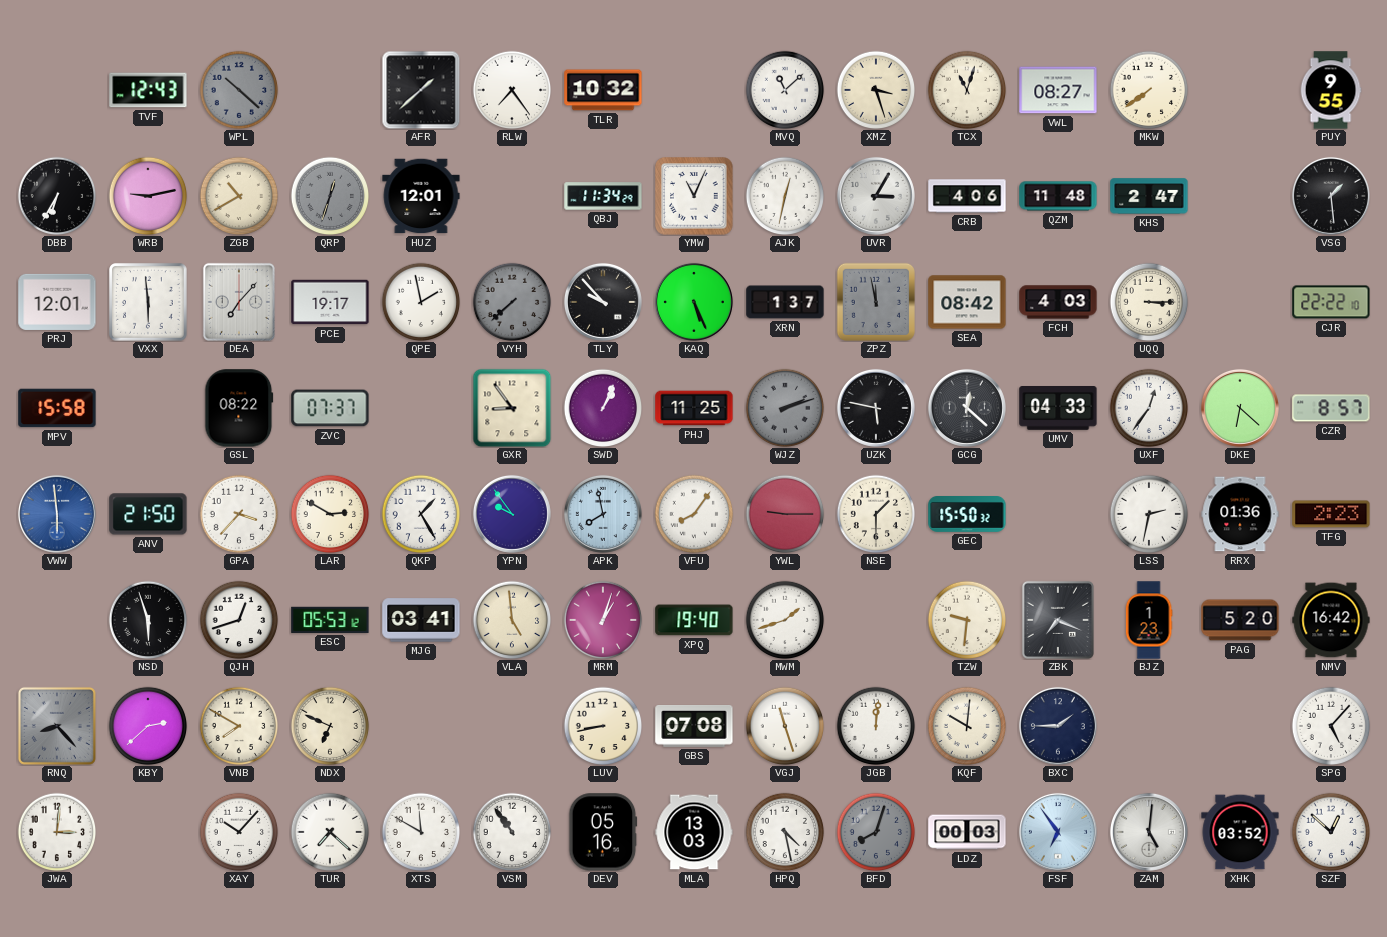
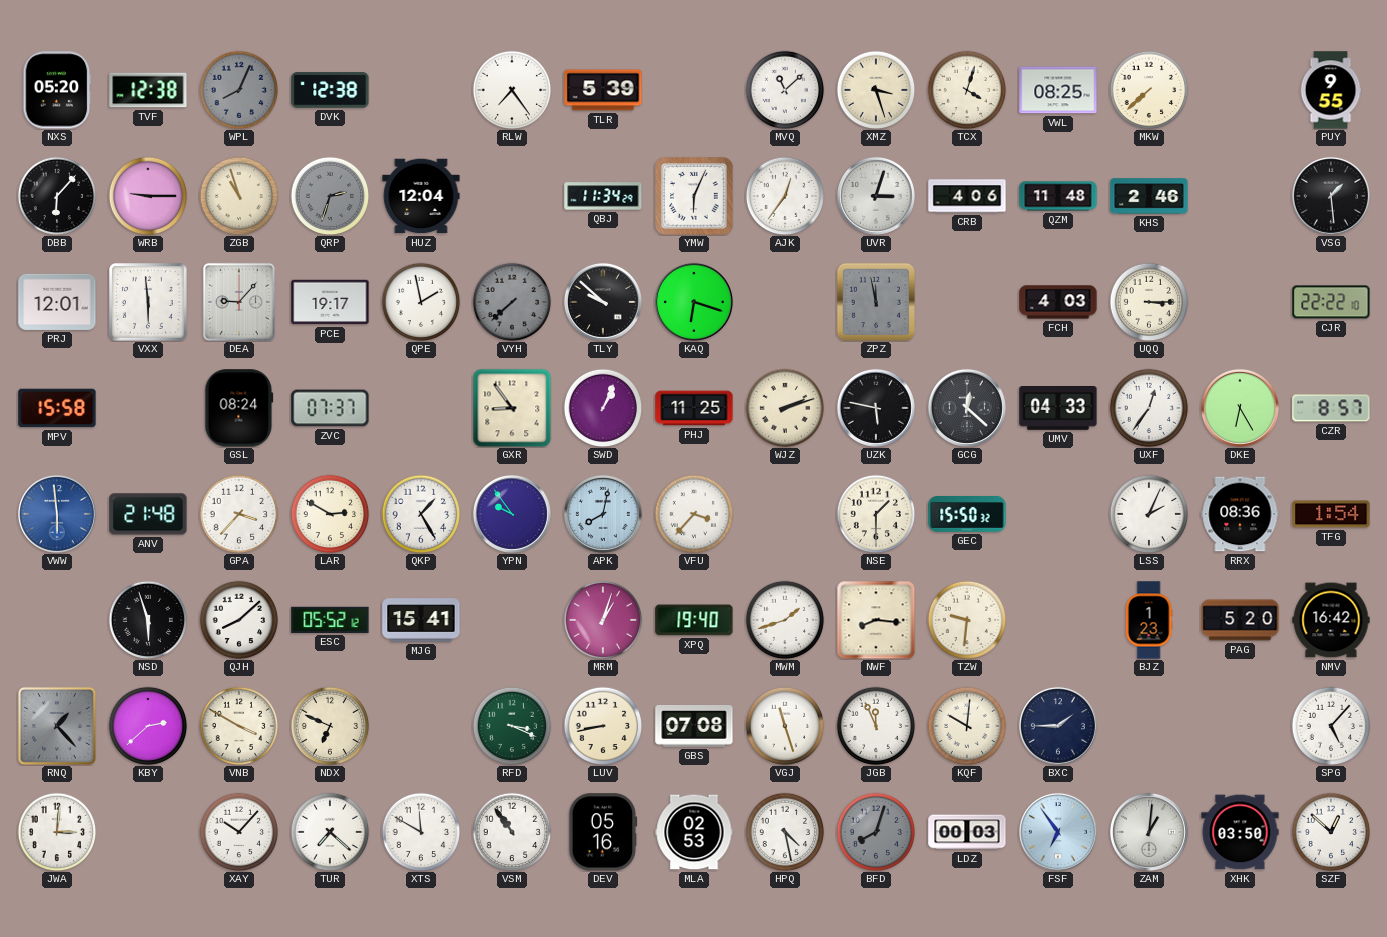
NXS: none -> 05:20 (57, 90)
TVF: 12:43 -> 12:38 (148, 90)
WPL: 10:22 -> 8:04 (239, 90)
DVK: none -> 12:38 (330, 90)
AFR: 1:38 -> none (421, 90)
TLR: 10:32 -> 5:39 (603, 90)
TCX: 11:03 -> 4:03 (967, 90)
VWL: 08:27 -> 08:25 (1058, 90)
MKW: 7:39 -> 7:38 (1149, 90)
DBB: 6:35 -> 6:07 (57, 196)
WRB: 9:13 -> 9:15 (148, 196)
ZGB: 10:40 -> 10:57 (239, 196)
QRP: 12:33 -> 2:33 (330, 196)
HUZ: 12:01 -> 12:04 (421, 196)
YMW: 11:04 -> 6:04 (694, 196)
AJK: 12:32 -> 12:36 (785, 196)
UVR: 3:05 -> 3:03 (876, 196)
KHS: 2:47 -> 2:46 (1149, 196)
DEA: 7:07 -> 9:07 (239, 302)
TLY: 9:53 -> 9:52 (603, 302)
KAQ: 5:26 -> 6:18 (694, 302)
XRN: 1:37 -> none (785, 302)
SEA: 08:42 -> none (967, 302)
GSL: 08:22 -> 08:24 (239, 408)
WJZ dial: grey -> cream (785, 408)
DKE: 6:22 -> 6:25 (1240, 408)
ANV: 21:50 -> 21:48 (148, 514)
APK: 7:58 -> 8:02 (603, 514)
VFU: 8:06 -> 3:37 (694, 514)
YWL: 9:15 -> none (785, 514)
LSS: 2:32 -> 2:04 (1149, 514)
RRX: 01:36 -> 08:36 (1240, 514)
TFG: 2:23 -> 1:54 (1331, 514)
QJH: 12:42 -> 8:08 (239, 620)
ESC: 05:53 -> 05:52 (330, 620)
MJG: 03:41 -> 15:41 (421, 620)
VLA: 4:59 -> none (512, 620)
NWF: none -> 8:16 (876, 620)
ZBK: 7:19 -> none (1058, 620)
RNQ: 8:23 -> 1:23 (57, 726)
VNB: 7:50 -> 3:50 (239, 726)
RFD: none -> 3:19 (512, 726)
JGB: 12:01 -> 11:56 (876, 726)
MLA: 13:03 -> 02:53 (694, 832)
ZAM: 5:01 -> 1:01 (1149, 832)
XHK: 03:52 -> 03:50 (1240, 832)
